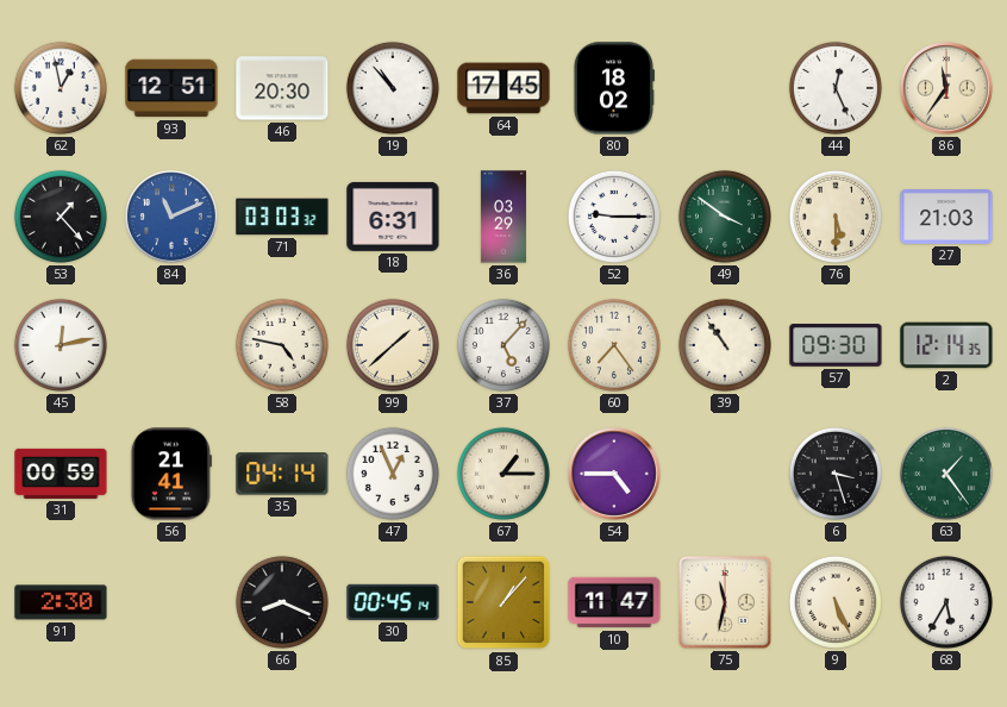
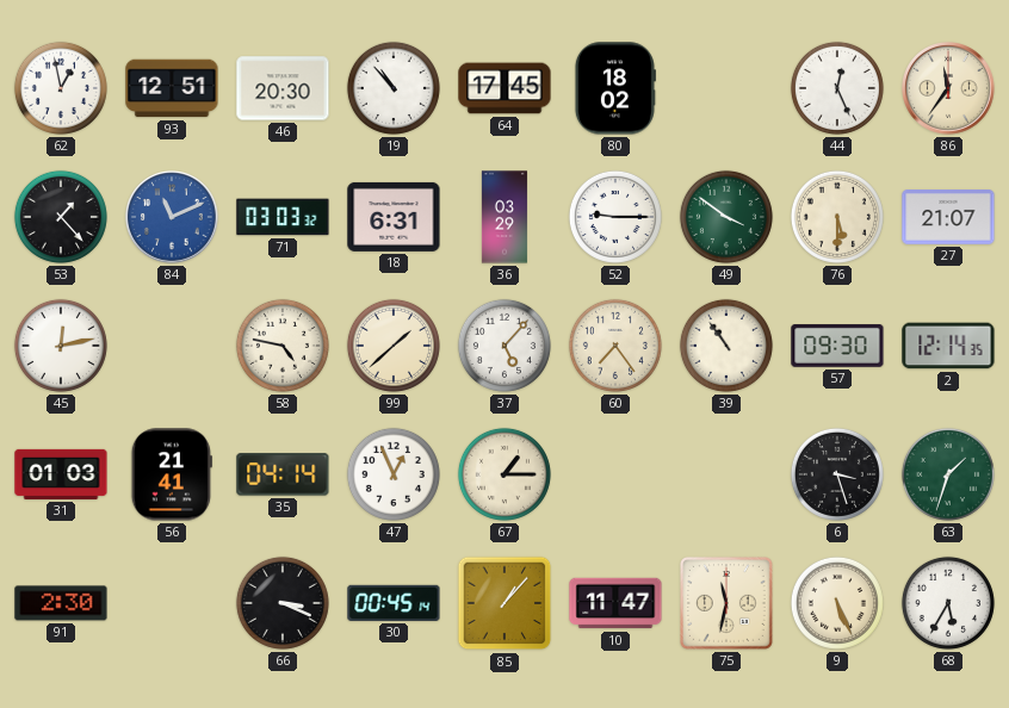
27: 21:03 -> 21:07 (948, 218)
31: 00:59 -> 01:03 (61, 474)
54: 4:45 -> none (615, 475)
63: 1:24 -> 1:33 (948, 474)
66: 8:19 -> 3:19 (283, 603)
